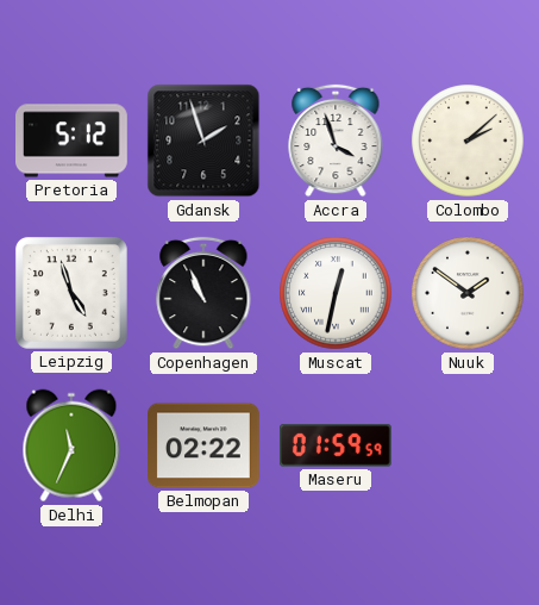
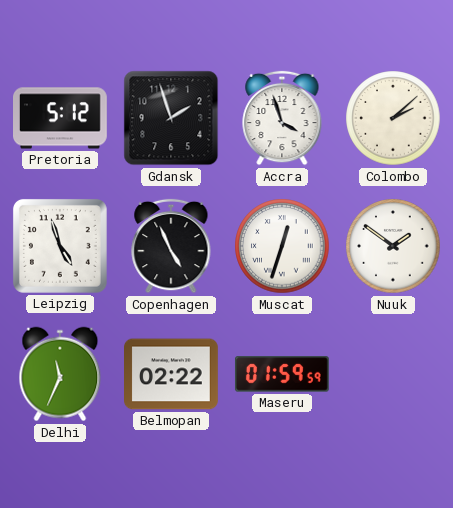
Copenhagen: 10:56 -> 4:56 (171, 246)
Muscat: 12:32 -> 12:33 (282, 246)
